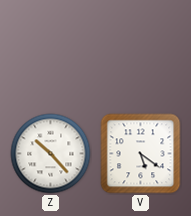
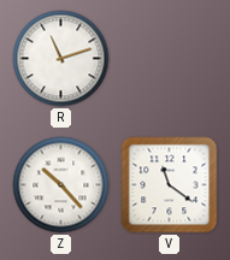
R: none -> 11:12 (61, 59)
V: 5:21 -> 11:21 (170, 185)
